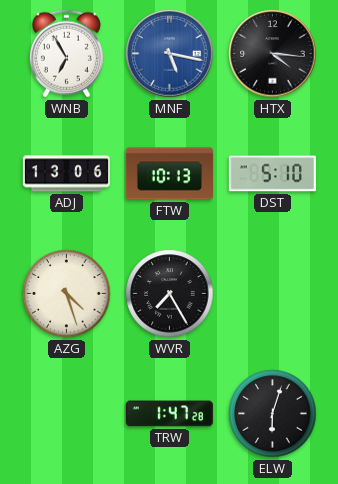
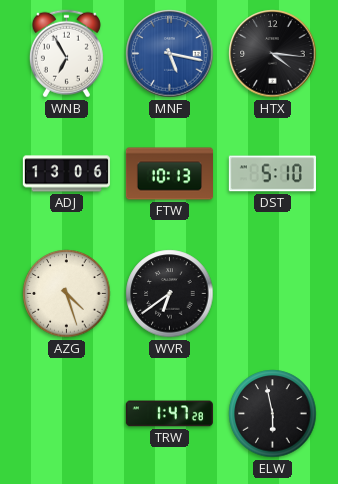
WVR: 7:25 -> 6:39 (170, 294)
ELW: 6:03 -> 5:58 (273, 414)
